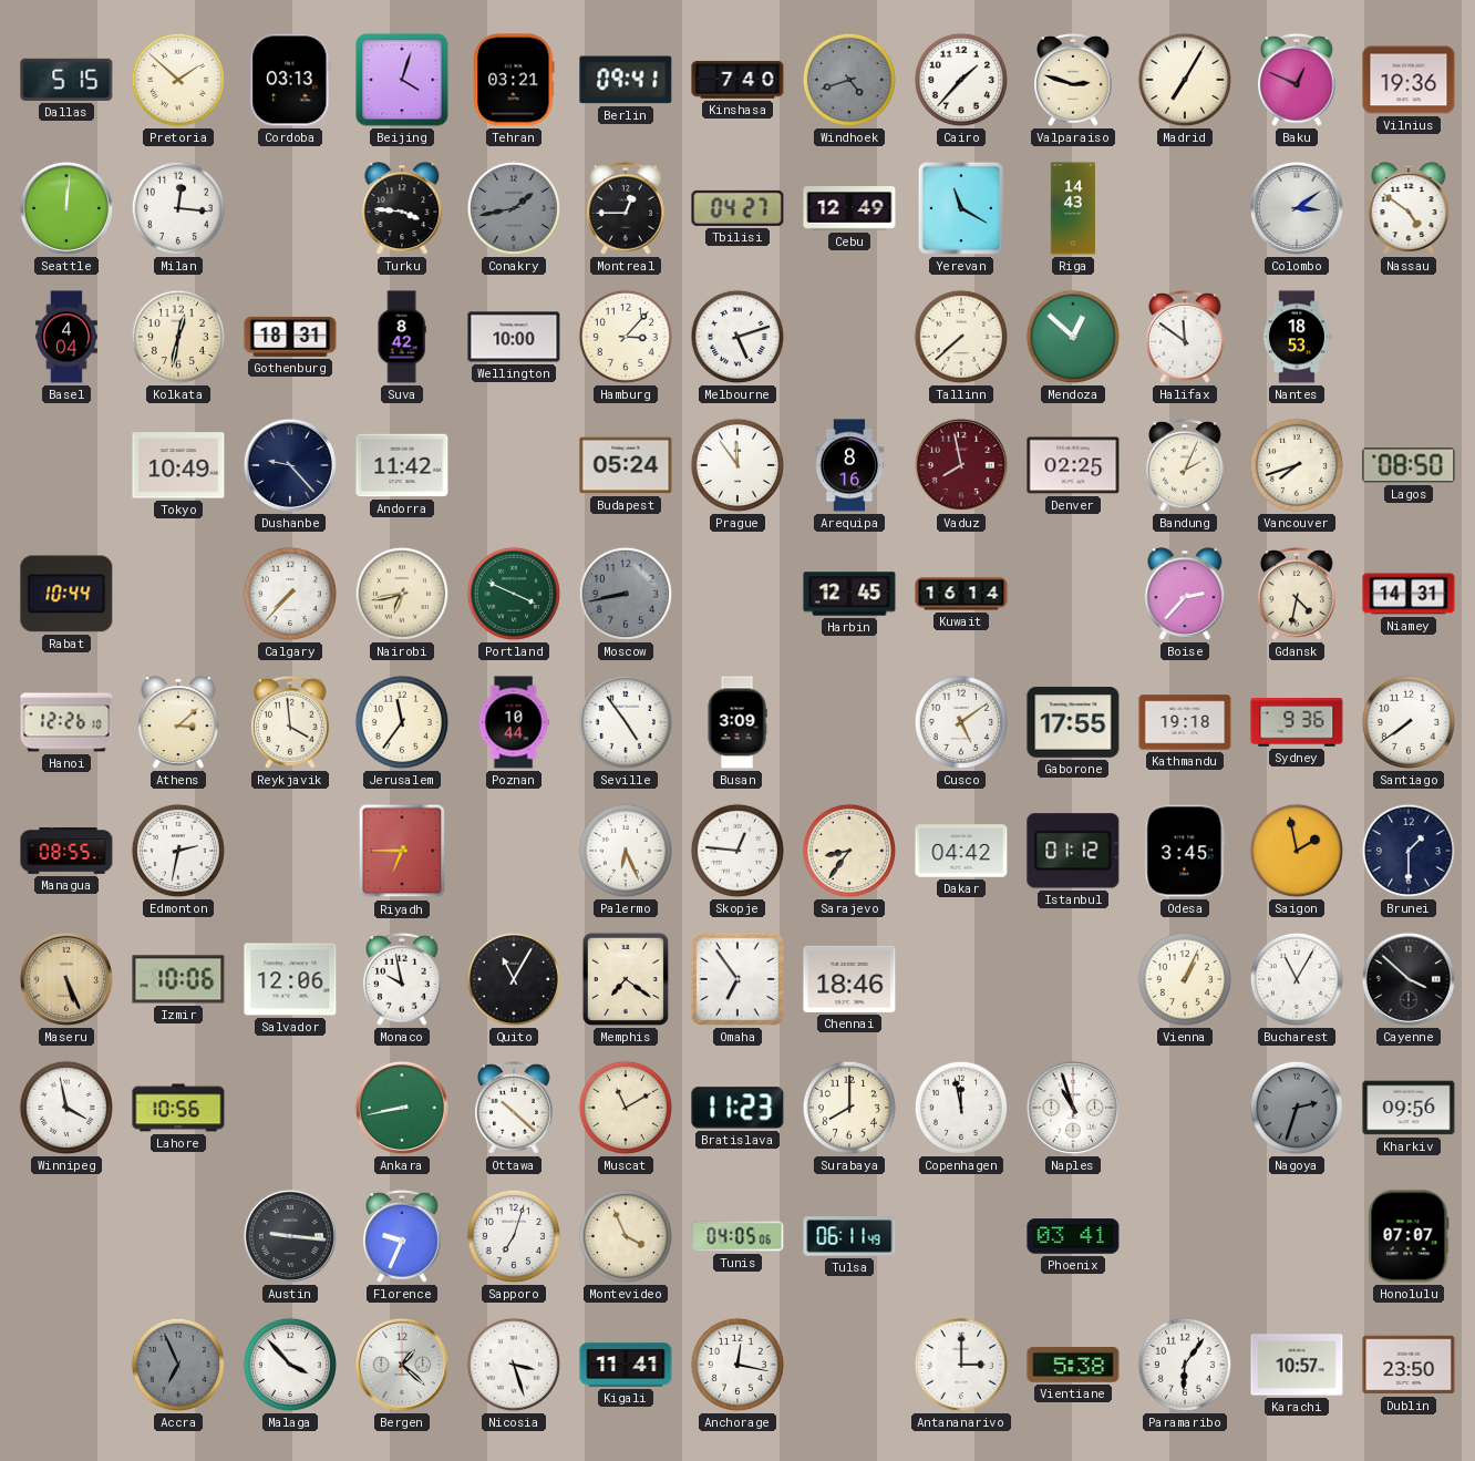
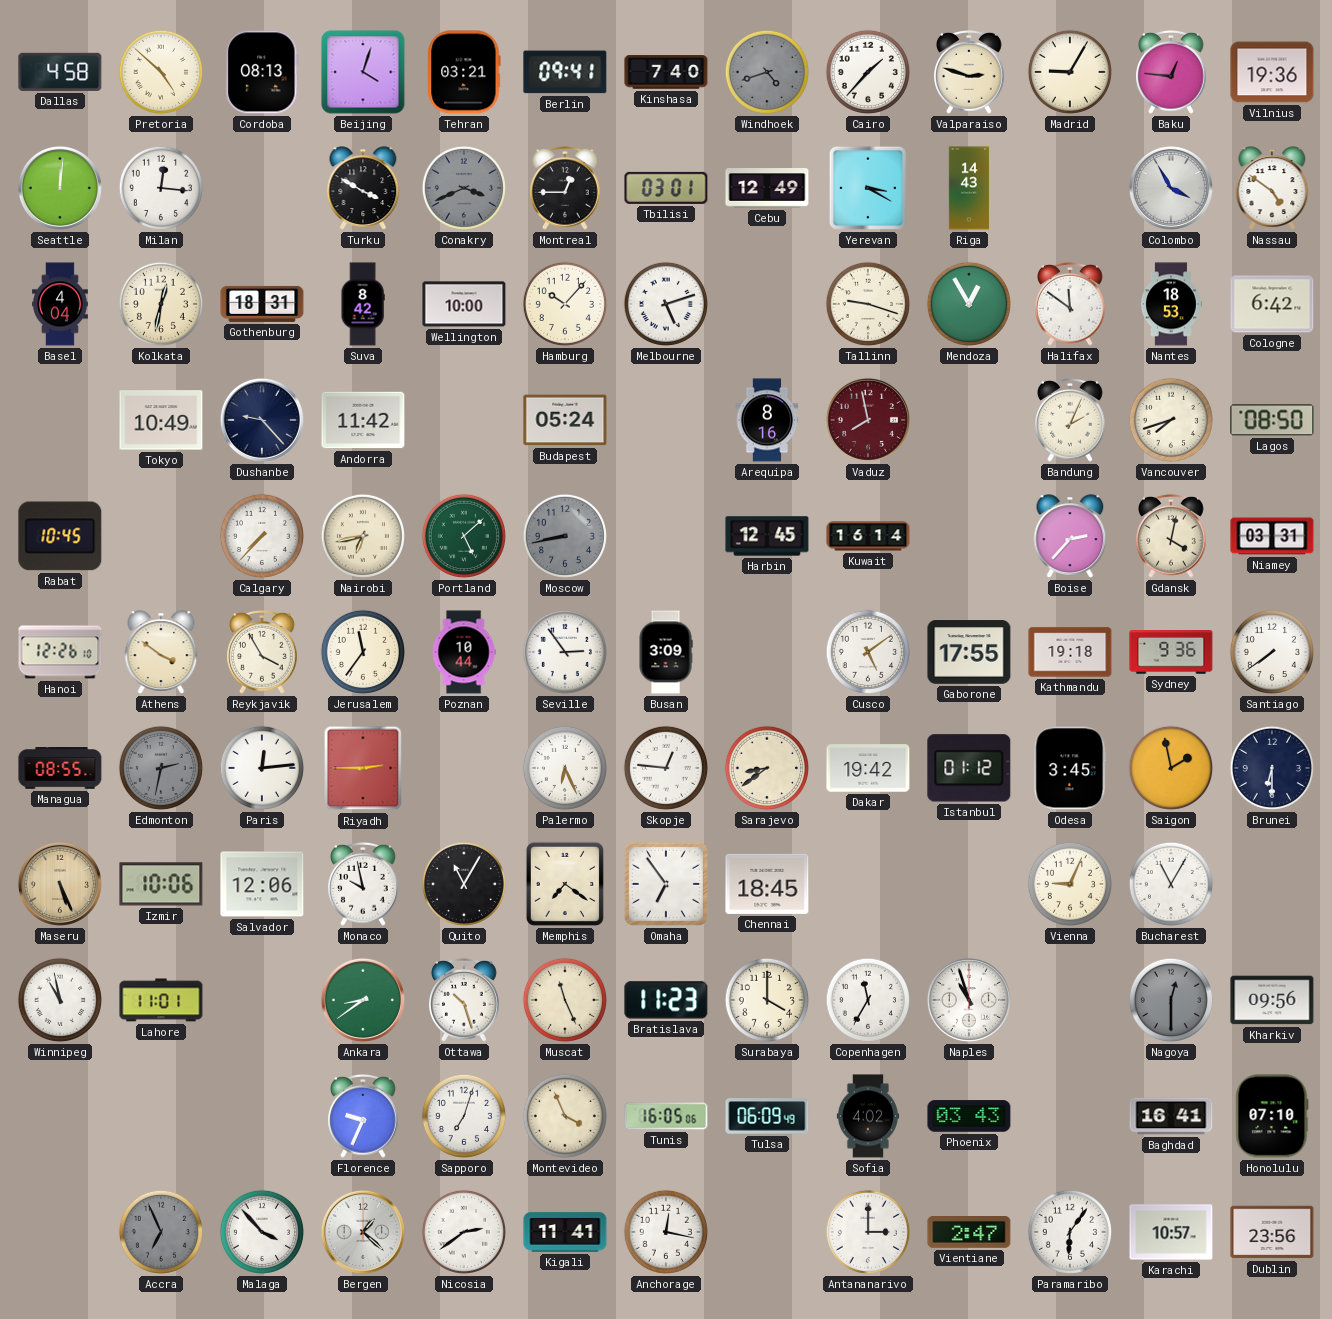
Dallas: 5:15 -> 4:58 (60, 72)
Pretoria: 1:52 -> 4:52 (161, 72)
Cordoba: 03:13 -> 08:13 (262, 72)
Madrid: 7:05 -> 9:05 (1070, 72)
Baku: 12:49 -> 12:46 (1172, 72)
Turku: 3:46 -> 3:50 (363, 188)
Conakry: 1:43 -> 3:41 (464, 188)
Tbilisi: 04:27 -> 03:01 (666, 188)
Yerevan: 11:20 -> 3:20 (868, 188)
Colombo: 3:09 -> 3:55 (1171, 188)
Hamburg: 3:07 -> 10:07 (565, 304)
Tallinn: 7:38 -> 9:18 (868, 304)
Mendoza: 12:52 -> 12:55 (969, 304)
Cologne: none -> 6:42 (1272, 304)
Prague: 11:54 -> none (737, 465)
Denver: 02:25 -> none (1073, 465)
Rabat: 10:44 -> 10:45 (60, 536)
Portland: 3:49 -> 5:08 (464, 536)
Gdansk: 4:32 -> 4:02 (1172, 536)
Niamey: 14:31 -> 03:31 (1272, 536)
Athens: 3:08 -> 3:51 (161, 652)
Reykjavik: 3:59 -> 3:55 (263, 652)
Seville: 4:54 -> 2:54 (565, 652)
Edmonton dial: white -> grey (161, 768)
Paris: none -> 12:14 (262, 768)
Riyadh: 6:45 -> 2:45 (363, 768)
Sarajevo: 8:36 -> 8:39 (767, 768)
Dakar: 04:42 -> 19:42 (868, 768)
Brunei: 1:30 -> 6:30 (1272, 768)
Chennai: 18:46 -> 18:45 (767, 884)
Vienna: 1:04 -> 9:04 (1070, 884)
Cayenne: 3:52 -> none (1409, 979)
Winnipeg: 3:58 -> 10:58 (60, 1000)
Lahore: 10:56 -> 11:01 (161, 1000)
Ankara: 8:43 -> 8:39 (363, 1000)
Ottawa: 10:22 -> 10:27 (465, 1000)
Muscat: 11:10 -> 11:26 (565, 1000)
Surabaya: 8:00 -> 4:00 (767, 1000)
Copenhagen: 11:58 -> 11:35 (868, 1000)
Nagoya: 2:33 -> 12:30 (1171, 1000)
Austin: 9:16 -> none (290, 1236)
Tunis: 04:05 -> 16:05 (666, 1116)
Tulsa: 06:11 -> 06:09 (767, 1116)
Sofia: none -> 4:02 (868, 1116)
Phoenix: 03:41 -> 03:43 (969, 1116)
Baghdad: none -> 16:41 (1171, 1116)
Honolulu: 07:07 -> 07:10 (1272, 1116)
Nicosia: 3:27 -> 2:39 (464, 1232)
Vientiane: 5:38 -> 2:47 (969, 1233)
Dublin: 23:50 -> 23:56 (1272, 1232)
